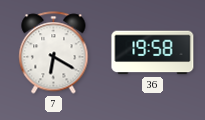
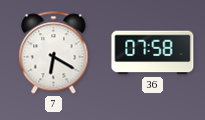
36: 19:58 -> 07:58 (153, 53)
